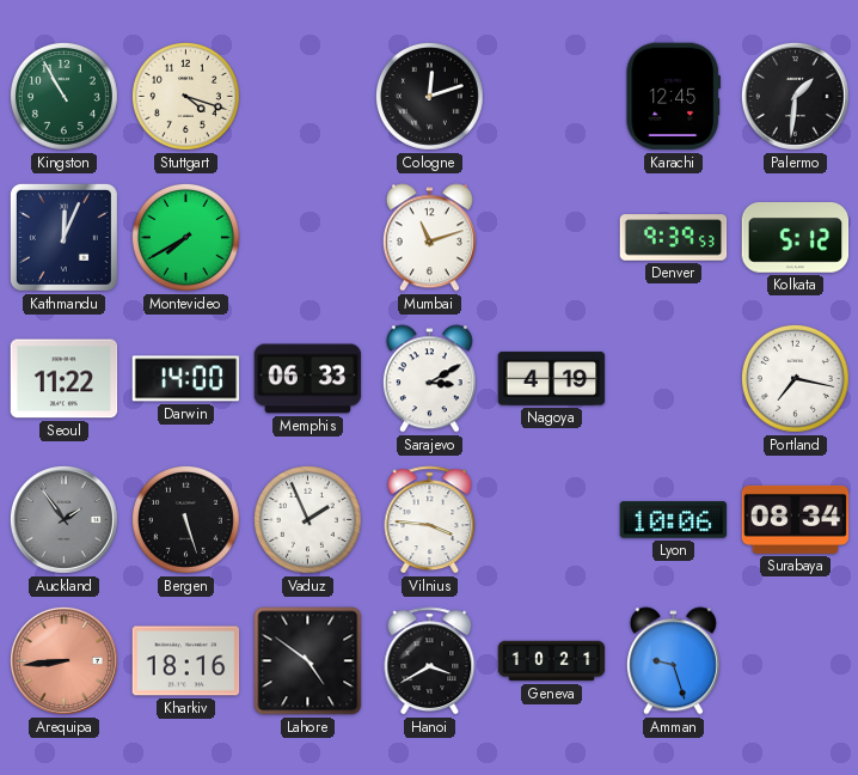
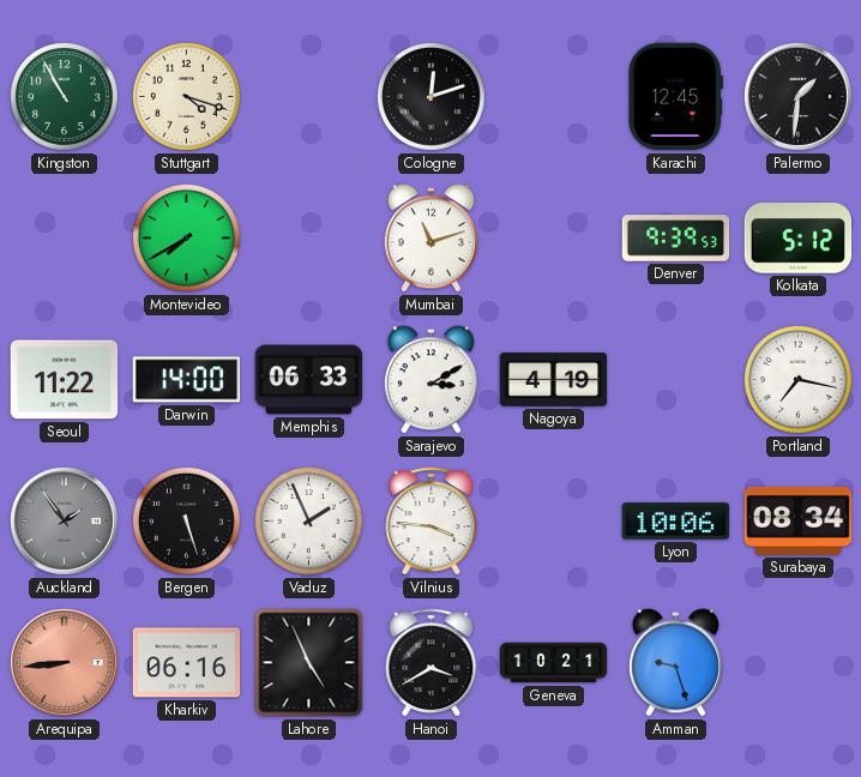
Kathmandu: 12:04 -> none (63, 237)
Kharkiv: 18:16 -> 06:16 (187, 663)
Lahore: 4:51 -> 4:56 (309, 663)
